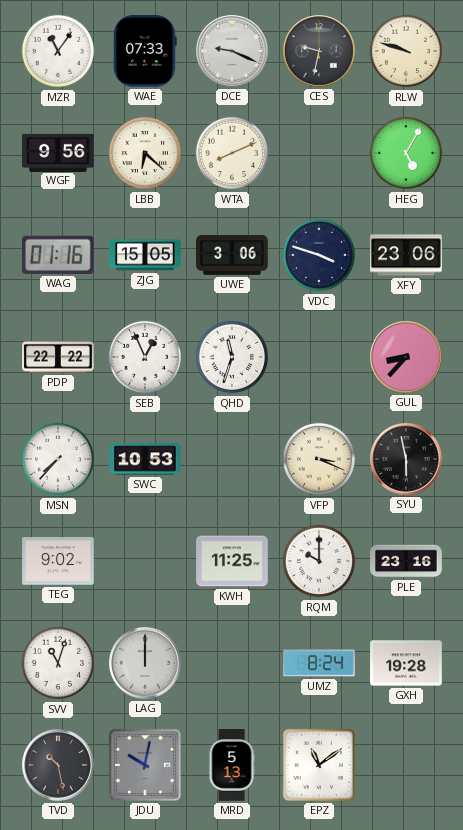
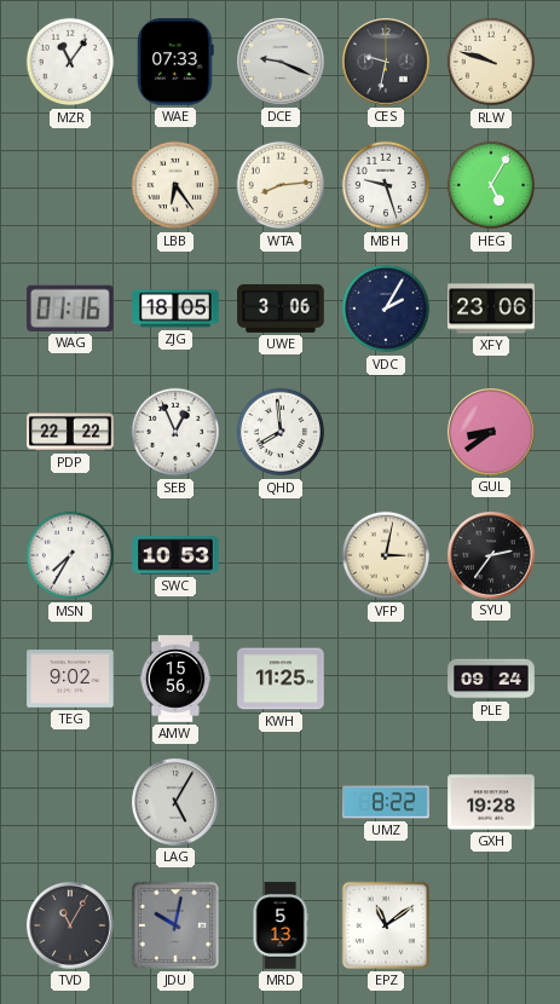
WGF: 9:56 -> none (58, 152)
LBB: 6:22 -> 6:24 (175, 185)
WTA: 8:11 -> 8:14 (281, 185)
MBH: none -> 9:27 (386, 185)
ZJG: 15:05 -> 18:05 (175, 308)
VDC: 3:48 -> 2:05 (386, 308)
QHD: 11:33 -> 7:59 (281, 432)
GUL: 8:37 -> 8:39 (492, 433)
MSN: 7:37 -> 7:35 (70, 555)
VFP: 3:19 -> 3:02 (386, 555)
SYU: 5:58 -> 2:36 (492, 556)
AMW: none -> 15:56 (175, 679)
RQM: 10:00 -> none (319, 561)
PLE: 23:16 -> 09:24 (491, 679)
SVV: 11:03 -> none (58, 663)
LAG: 12:00 -> 5:05 (177, 803)
UMZ: 8:24 -> 8:22 (386, 802)
TVD: 10:28 -> 11:05 (71, 927)
